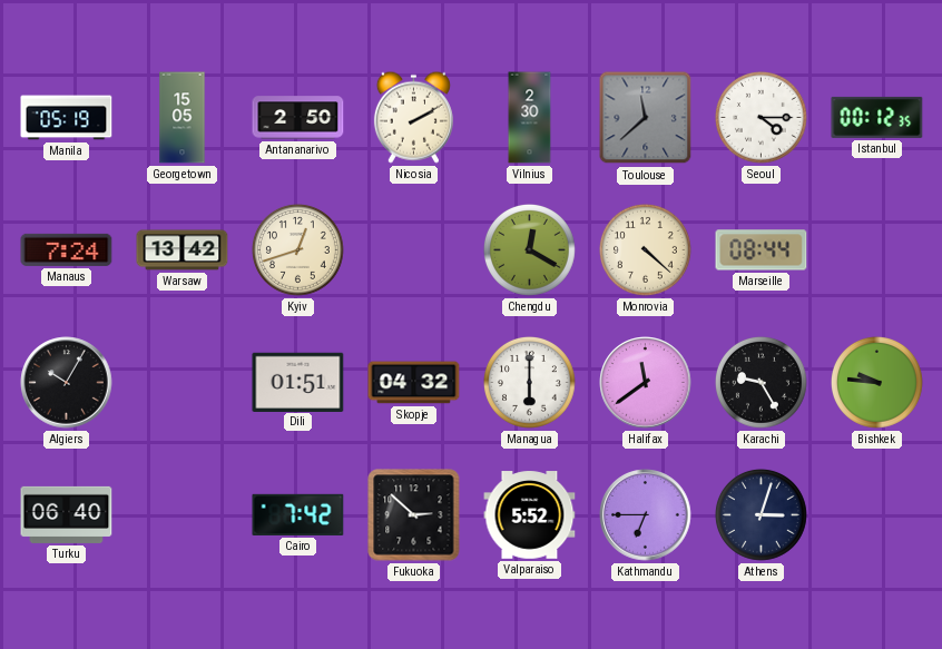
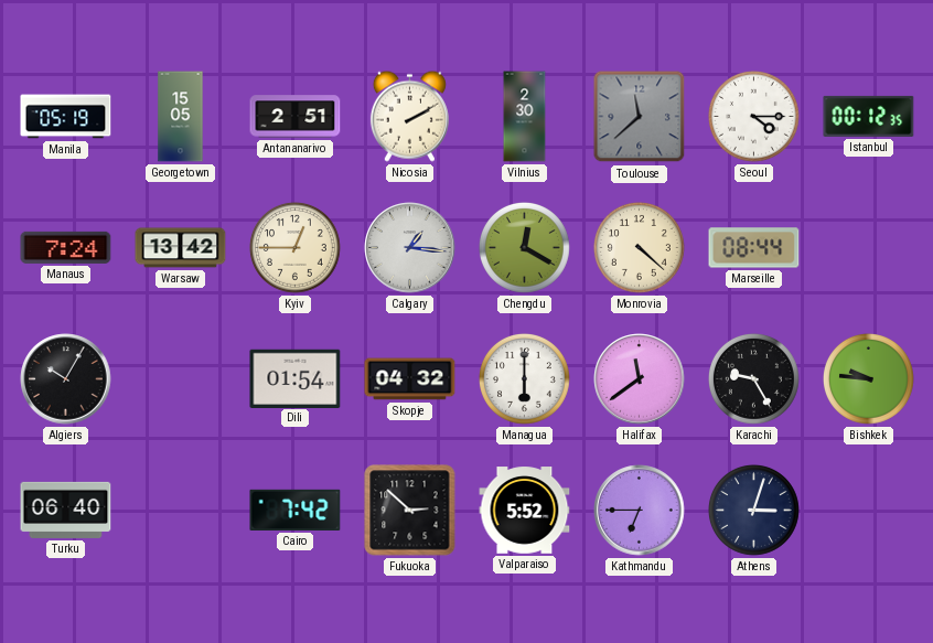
Antananarivo: 2:50 -> 2:51 (296, 117)
Kyiv: 12:42 -> 12:45 (296, 248)
Calgary: none -> 1:16 (410, 248)
Dili: 01:51 -> 01:54 (296, 378)
